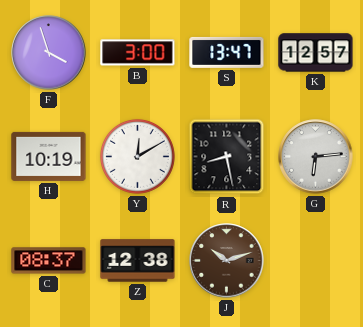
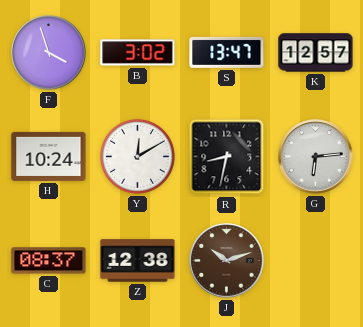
B: 3:00 -> 3:02 (138, 53)
H: 10:19 -> 10:24 (49, 156)
R: 8:28 -> 8:32 (227, 157)
